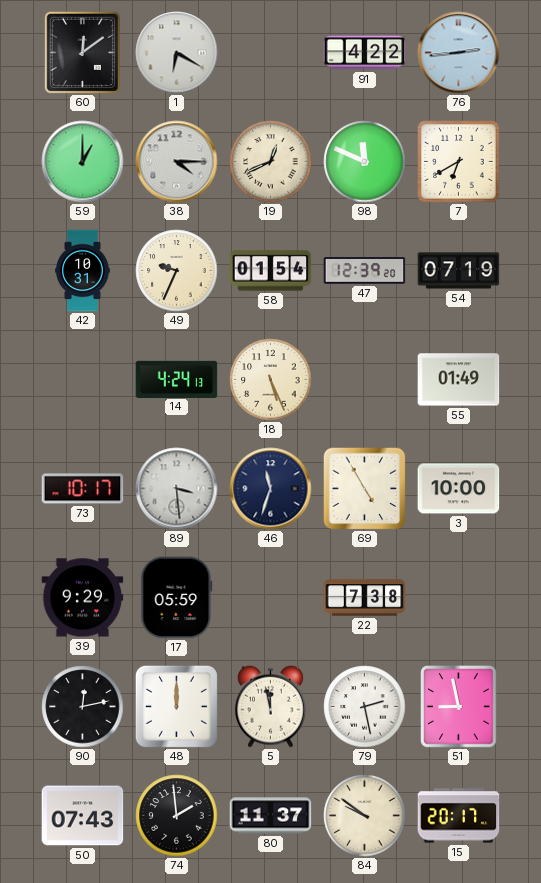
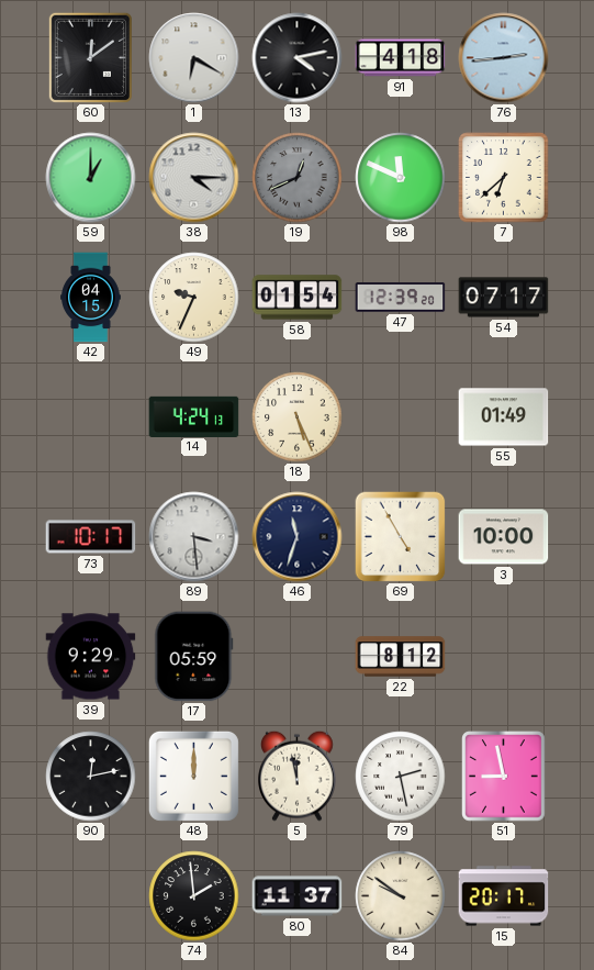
13: none -> 4:13 (298, 58)
91: 4:22 -> 4:18 (401, 58)
19 dial: cream -> grey (298, 178)
7: 6:40 -> 6:38 (504, 178)
42: 10:31 -> 04:15 (91, 298)
54: 07:19 -> 07:17 (504, 298)
22: 7:38 -> 8:12 (401, 657)
50: 07:43 -> none (83, 816)
